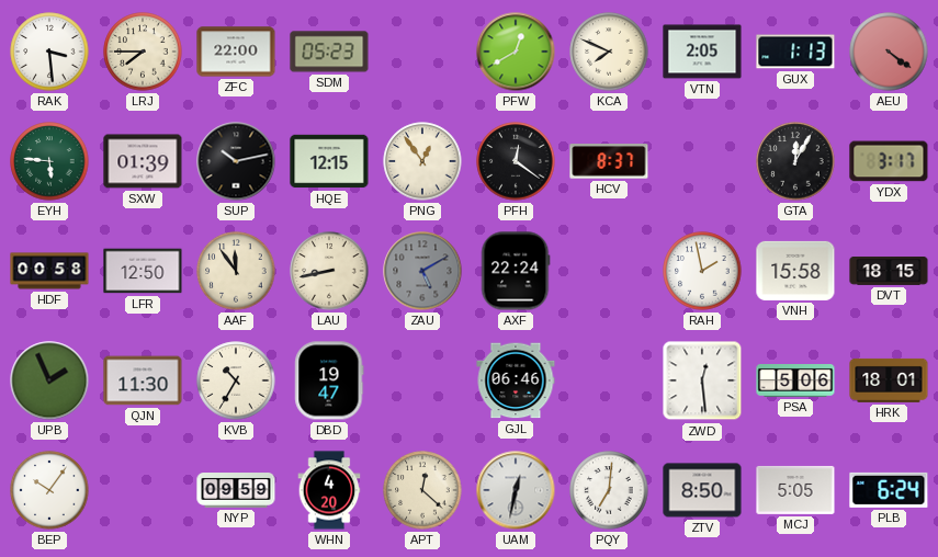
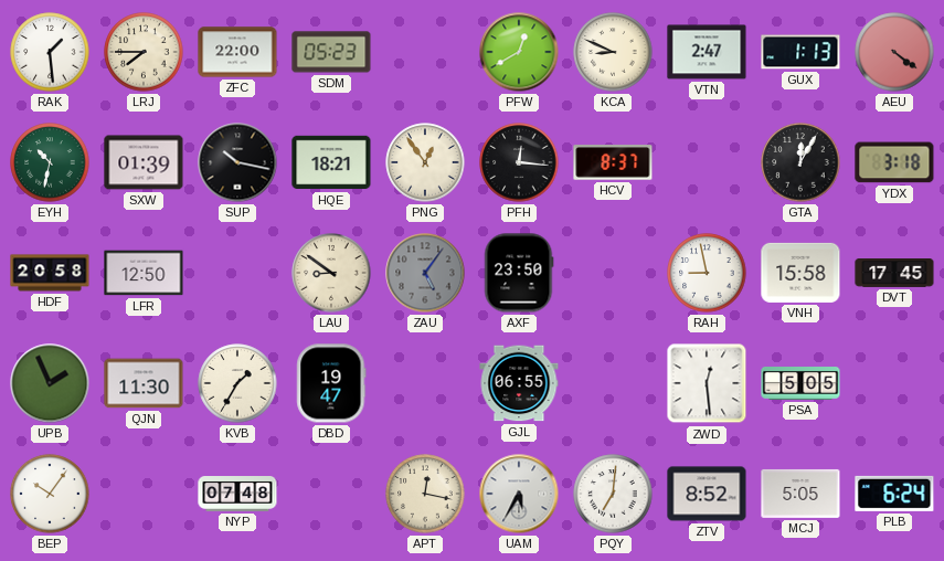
RAK: 3:29 -> 1:29 (50, 52)
KCA: 7:49 -> 8:49 (613, 52)
VTN: 2:05 -> 2:47 (707, 52)
EYH: 5:46 -> 10:32 (50, 162)
SUP: 10:13 -> 10:17 (237, 162)
HQE: 12:15 -> 18:21 (331, 162)
PFH: 12:21 -> 12:16 (519, 162)
YDX: 3:17 -> 3:18 (894, 162)
HDF: 00:58 -> 20:58 (50, 273)
AAF: 11:54 -> none (236, 271)
LAU: 8:43 -> 8:51 (331, 273)
ZAU: 5:10 -> 5:06 (425, 273)
AXF: 22:24 -> 23:50 (519, 273)
RAH: 1:58 -> 8:58 (707, 273)
DVT: 18:15 -> 17:45 (894, 274)
KVB: 10:35 -> 1:35 (237, 383)
GJL: 06:46 -> 06:55 (519, 383)
PSA: 5:06 -> 5:05 (800, 384)
HRK: 18:01 -> none (889, 380)
NYP: 09:59 -> 07:48 (237, 495)
WHN: 4:20 -> none (329, 490)
APT: 12:22 -> 12:17 (425, 494)
UAM: 12:32 -> 5:35 (519, 494)
ZTV: 8:50 -> 8:52 (707, 494)
